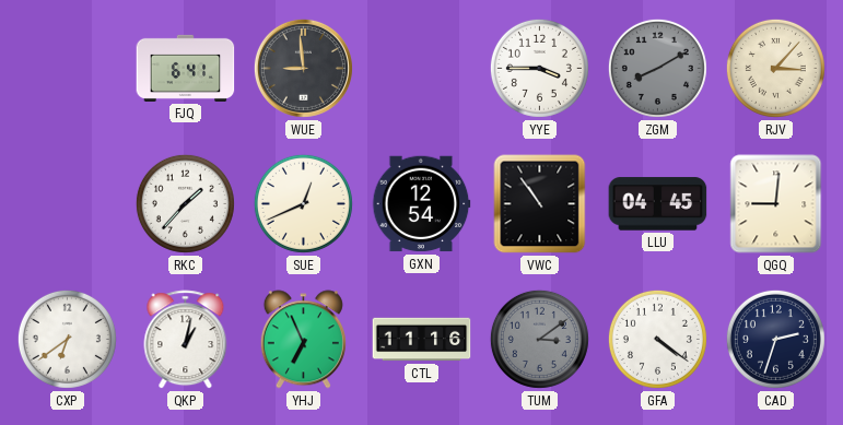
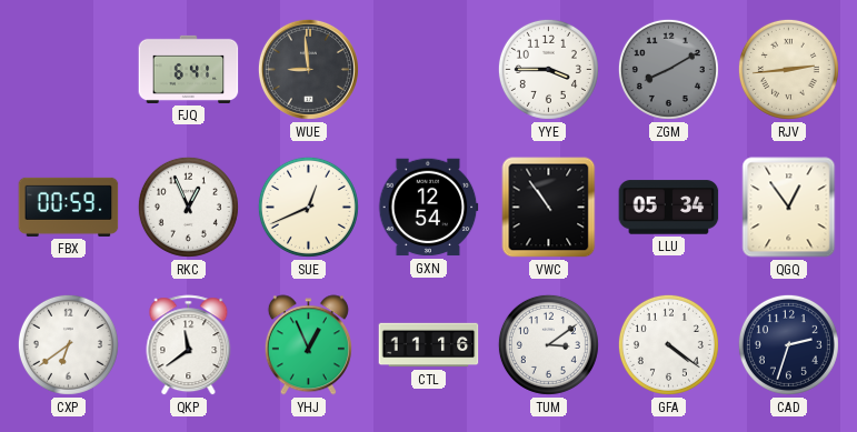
RJV: 3:07 -> 2:44 (788, 69)
FBX: none -> 00:59 (69, 207)
RKC: 1:37 -> 12:56 (188, 207)
LLU: 04:45 -> 05:34 (669, 208)
QGQ: 9:01 -> 12:54 (789, 208)
QKP: 1:02 -> 11:39 (189, 345)
YHJ: 6:56 -> 12:56 (308, 345)
TUM dial: grey -> white (548, 344)
